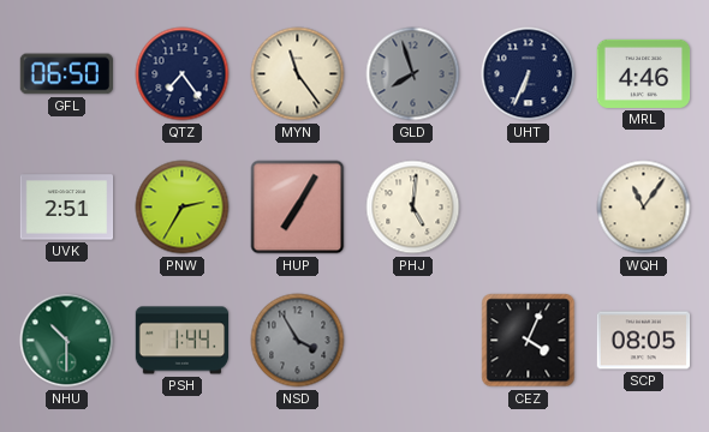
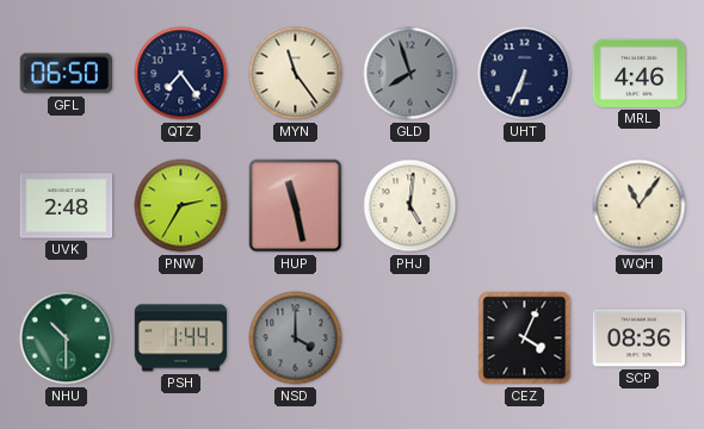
UVK: 2:51 -> 2:48 (67, 206)
HUP: 7:05 -> 11:28 (296, 206)
NSD: 3:55 -> 4:00 (296, 338)
SCP: 08:05 -> 08:36 (640, 338)
